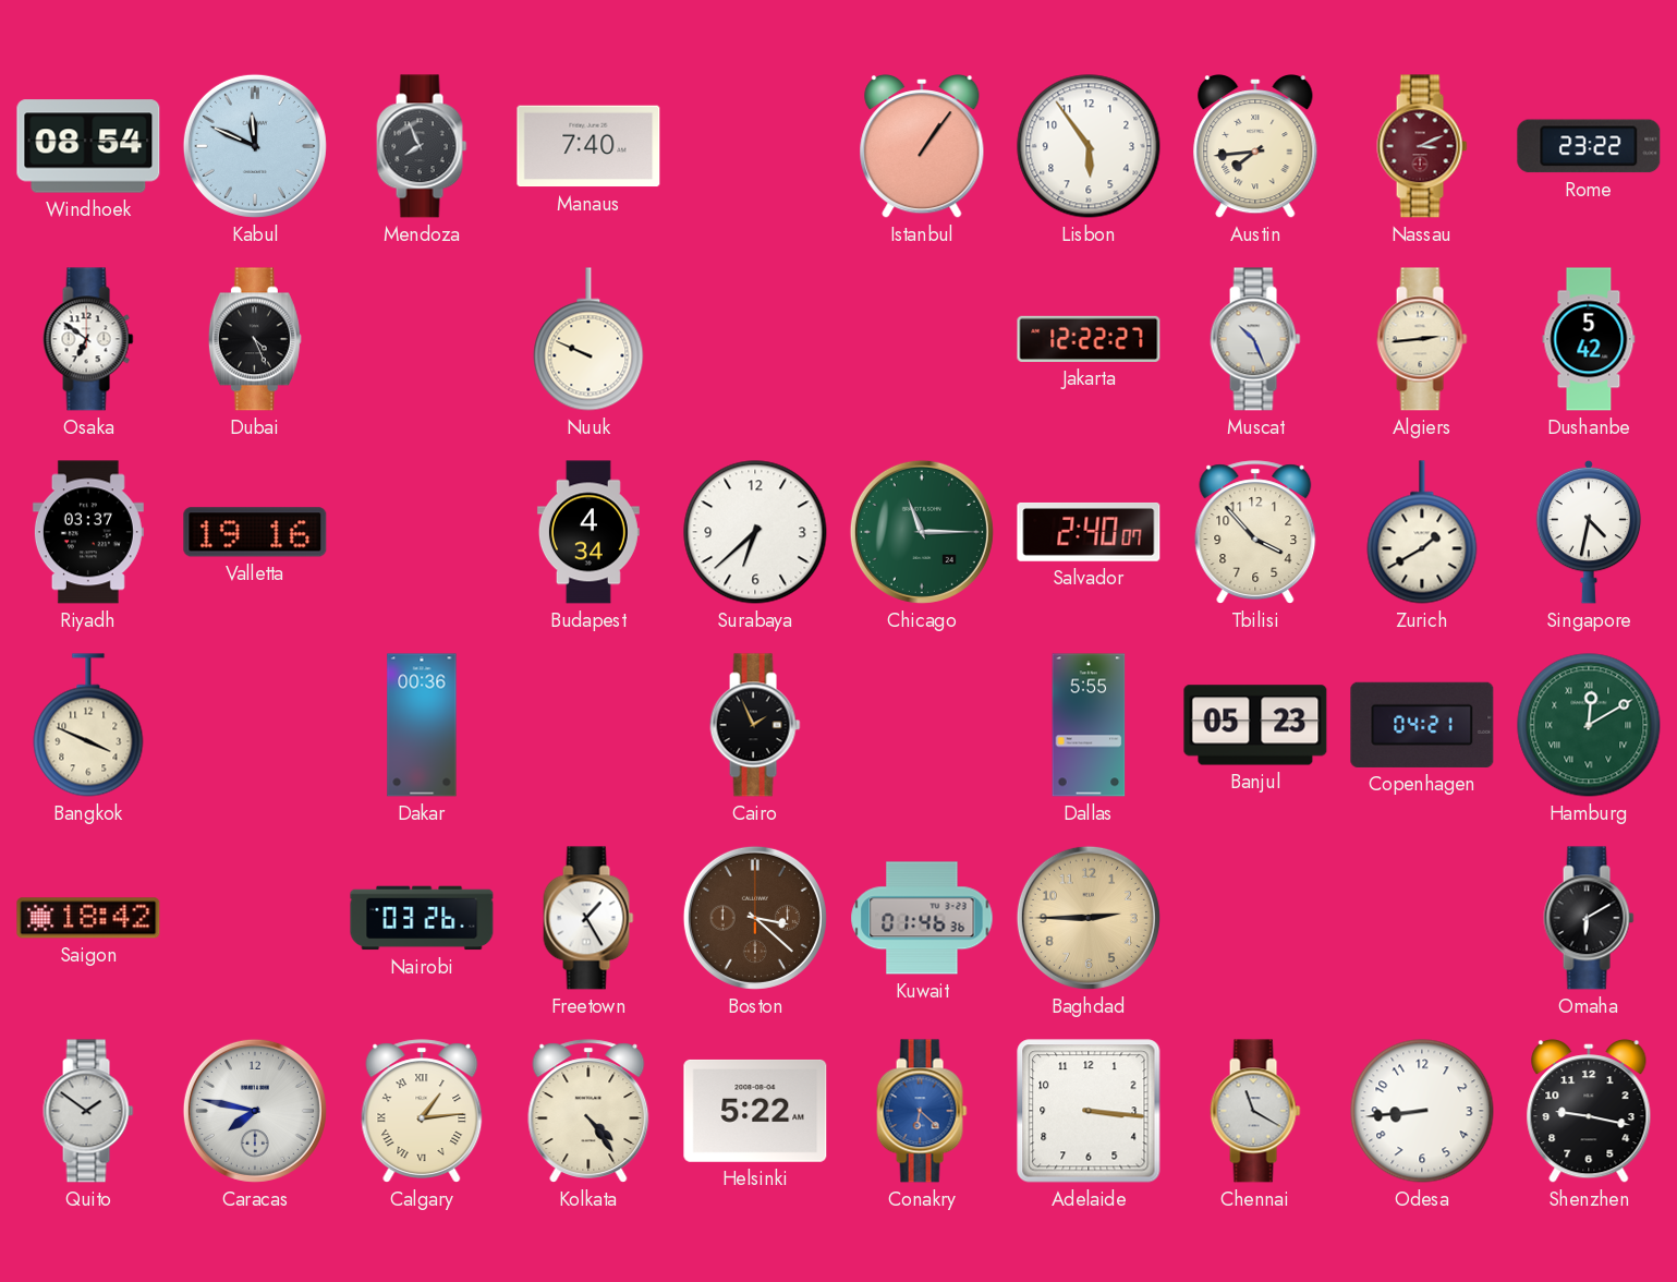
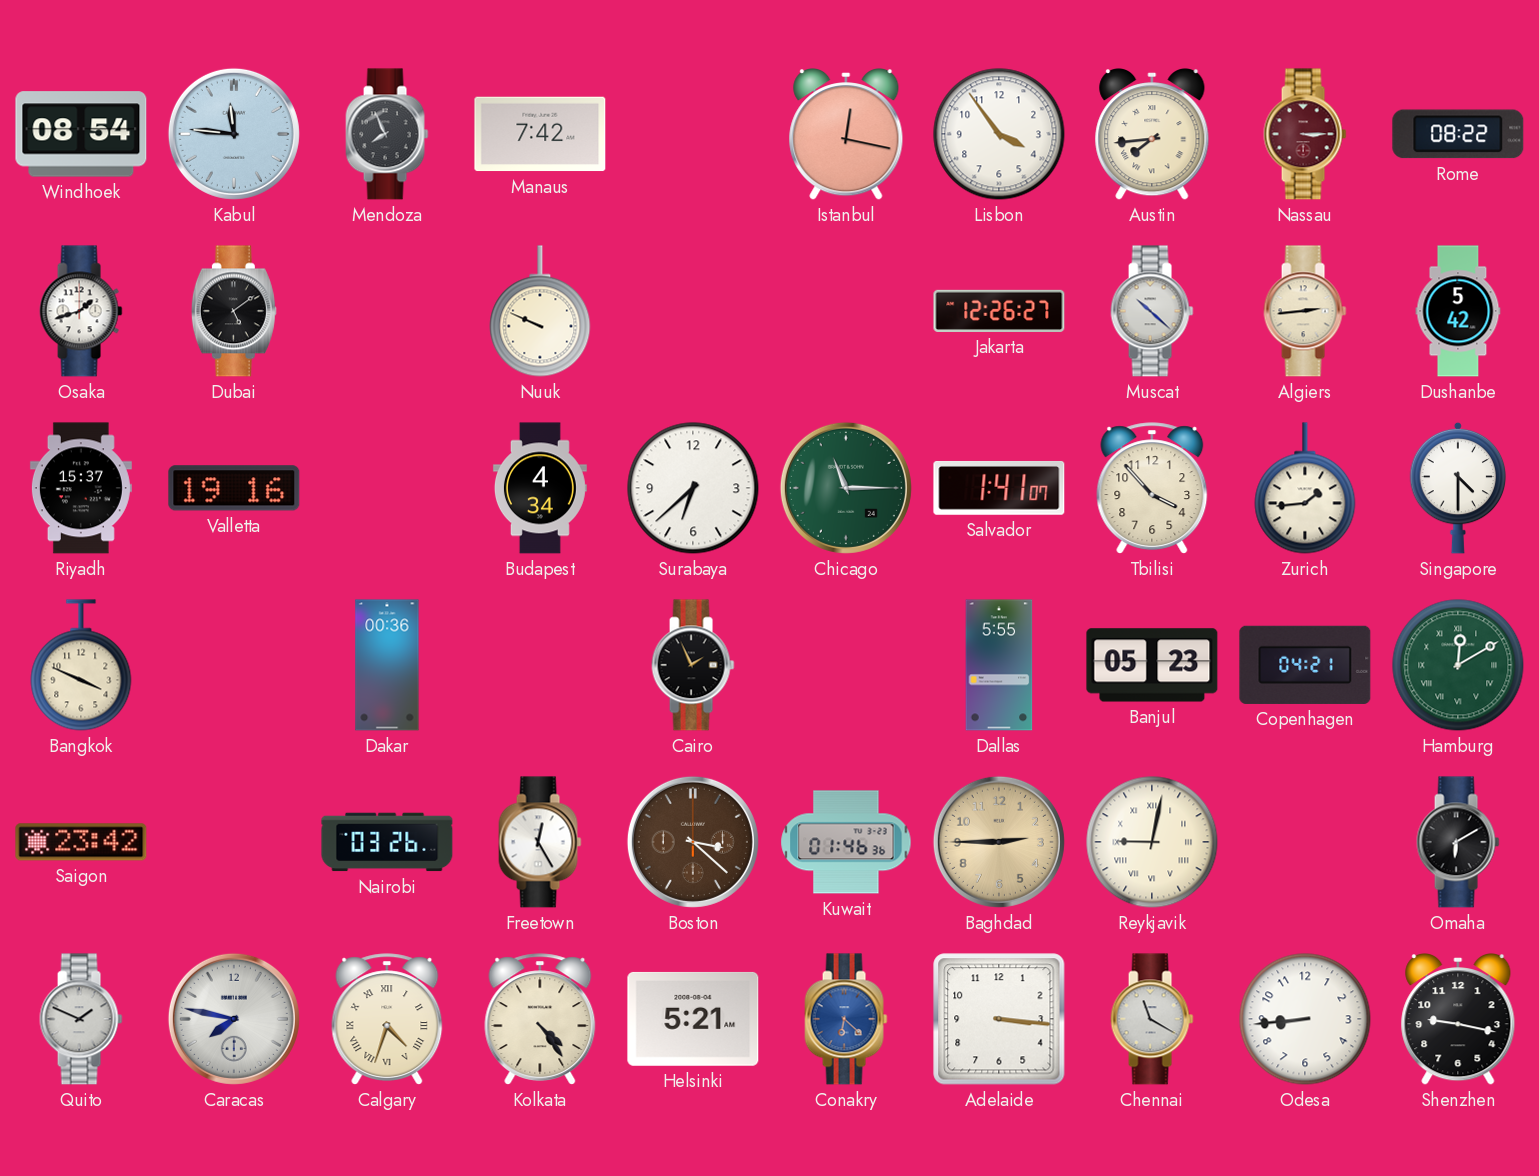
Kabul: 11:49 -> 11:46 (234, 134)
Manaus: 7:40 -> 7:42 (540, 134)
Istanbul: 1:06 -> 12:17 (846, 134)
Lisbon: 5:54 -> 3:54 (999, 134)
Nassau: 3:11 -> 3:15 (1305, 134)
Rome: 23:22 -> 08:22 (1458, 134)
Osaka: 6:51 -> 1:42 (81, 311)
Dubai: 4:26 -> 5:09 (234, 311)
Jakarta: 12:22 -> 12:26 (999, 311)
Muscat: 10:26 -> 10:22 (1152, 311)
Riyadh: 03:37 -> 15:37 (81, 488)
Salvador: 2:40 -> 1:41 (999, 488)
Zurich: 1:40 -> 1:44 (1305, 488)
Singapore: 4:32 -> 4:30 (1458, 488)
Saigon: 18:42 -> 23:42 (81, 842)
Freetown: 1:25 -> 12:25 (540, 842)
Reykjavik: none -> 9:02 (1152, 842)
Quito: 1:51 -> 1:49 (81, 1019)
Calgary: 1:14 -> 4:33 (387, 1019)
Helsinki: 5:22 -> 5:21 (693, 1019)
